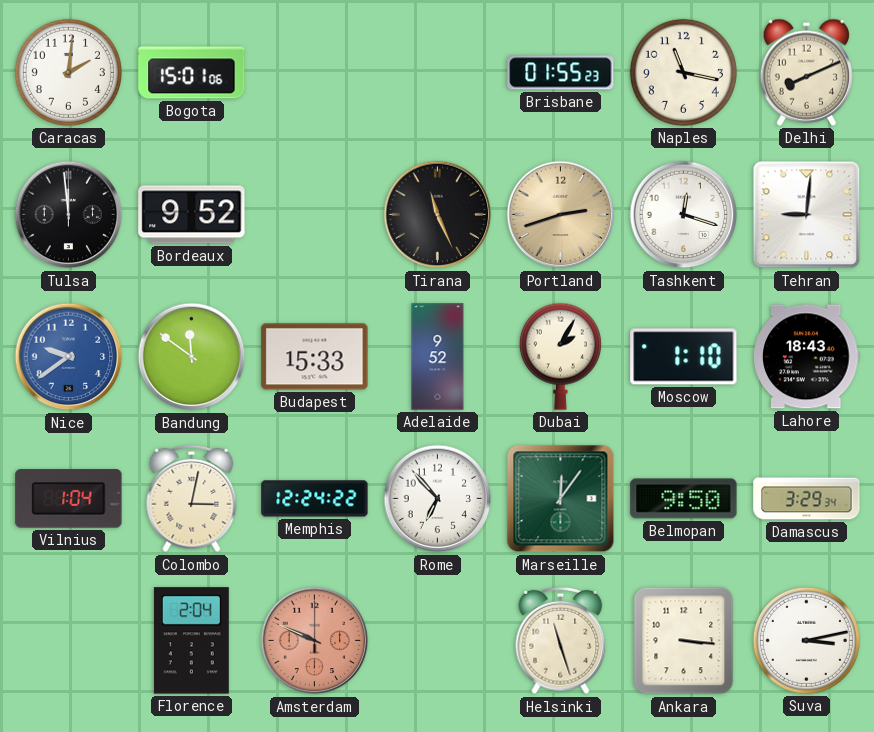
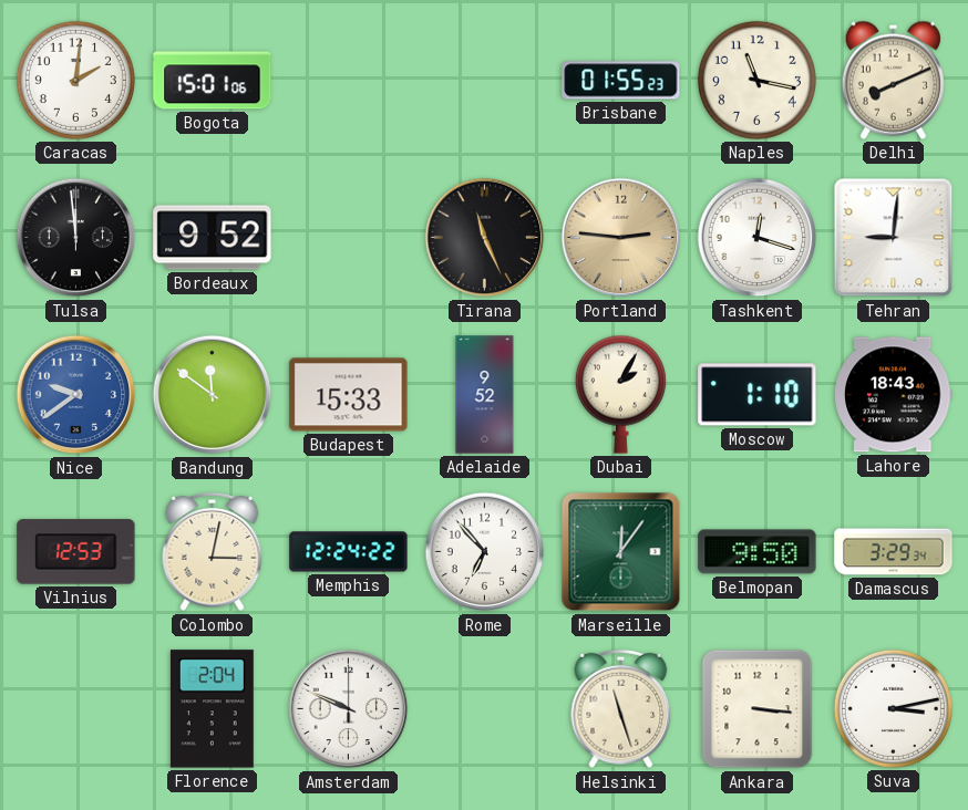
Portland: 2:42 -> 2:46 (621, 238)
Vilnius: 1:04 -> 12:53 (76, 552)
Amsterdam dial: salmon -> white (349, 709)
